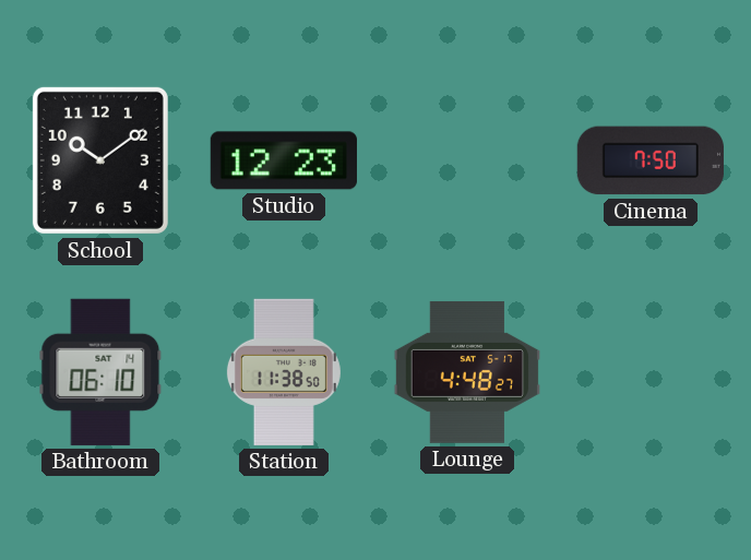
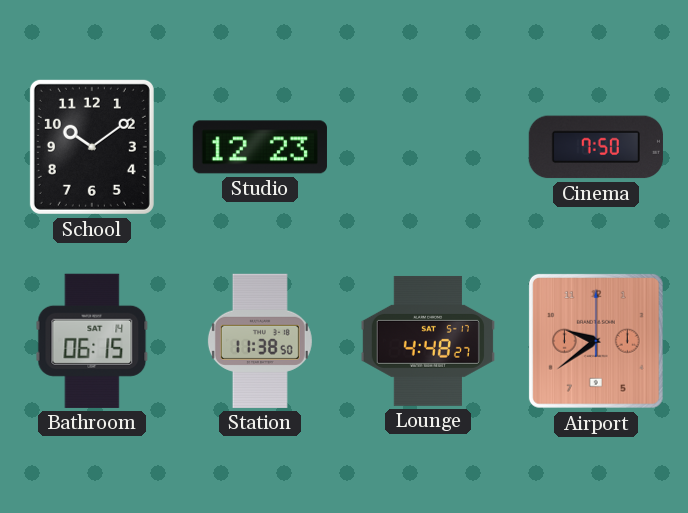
Bathroom: 06:10 -> 06:15 (92, 341)
Airport: none -> 9:39 (596, 341)
